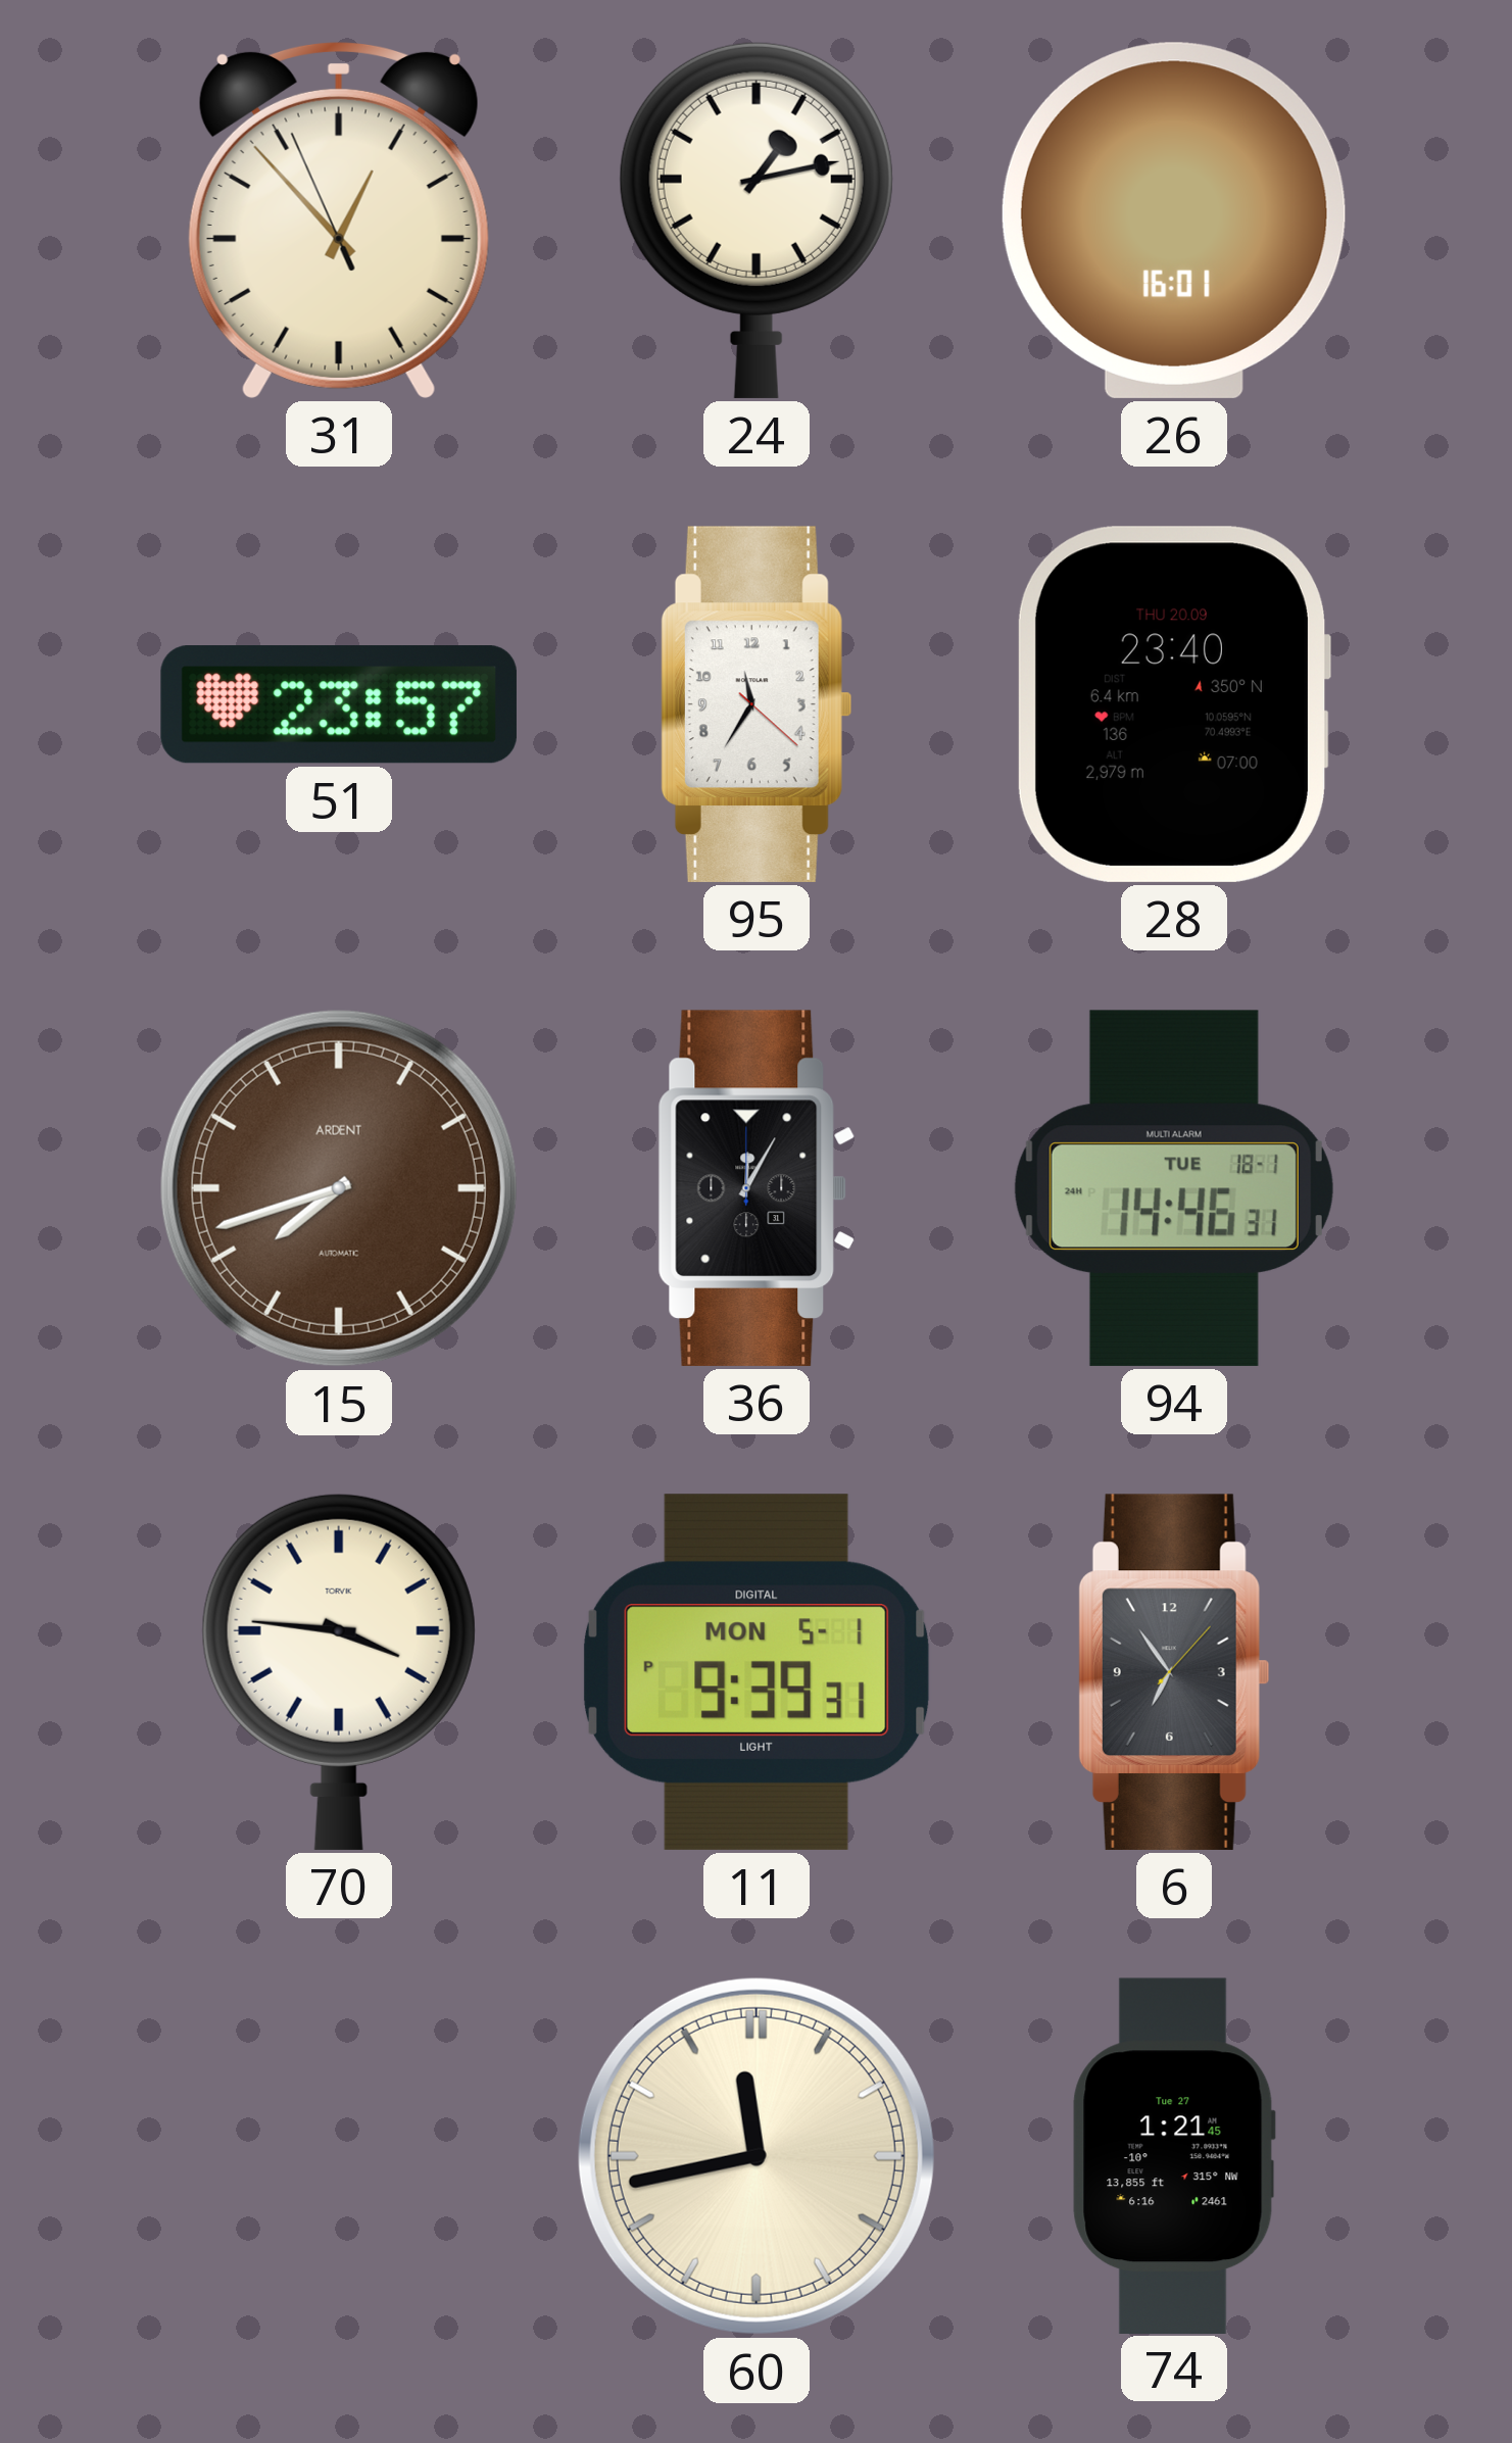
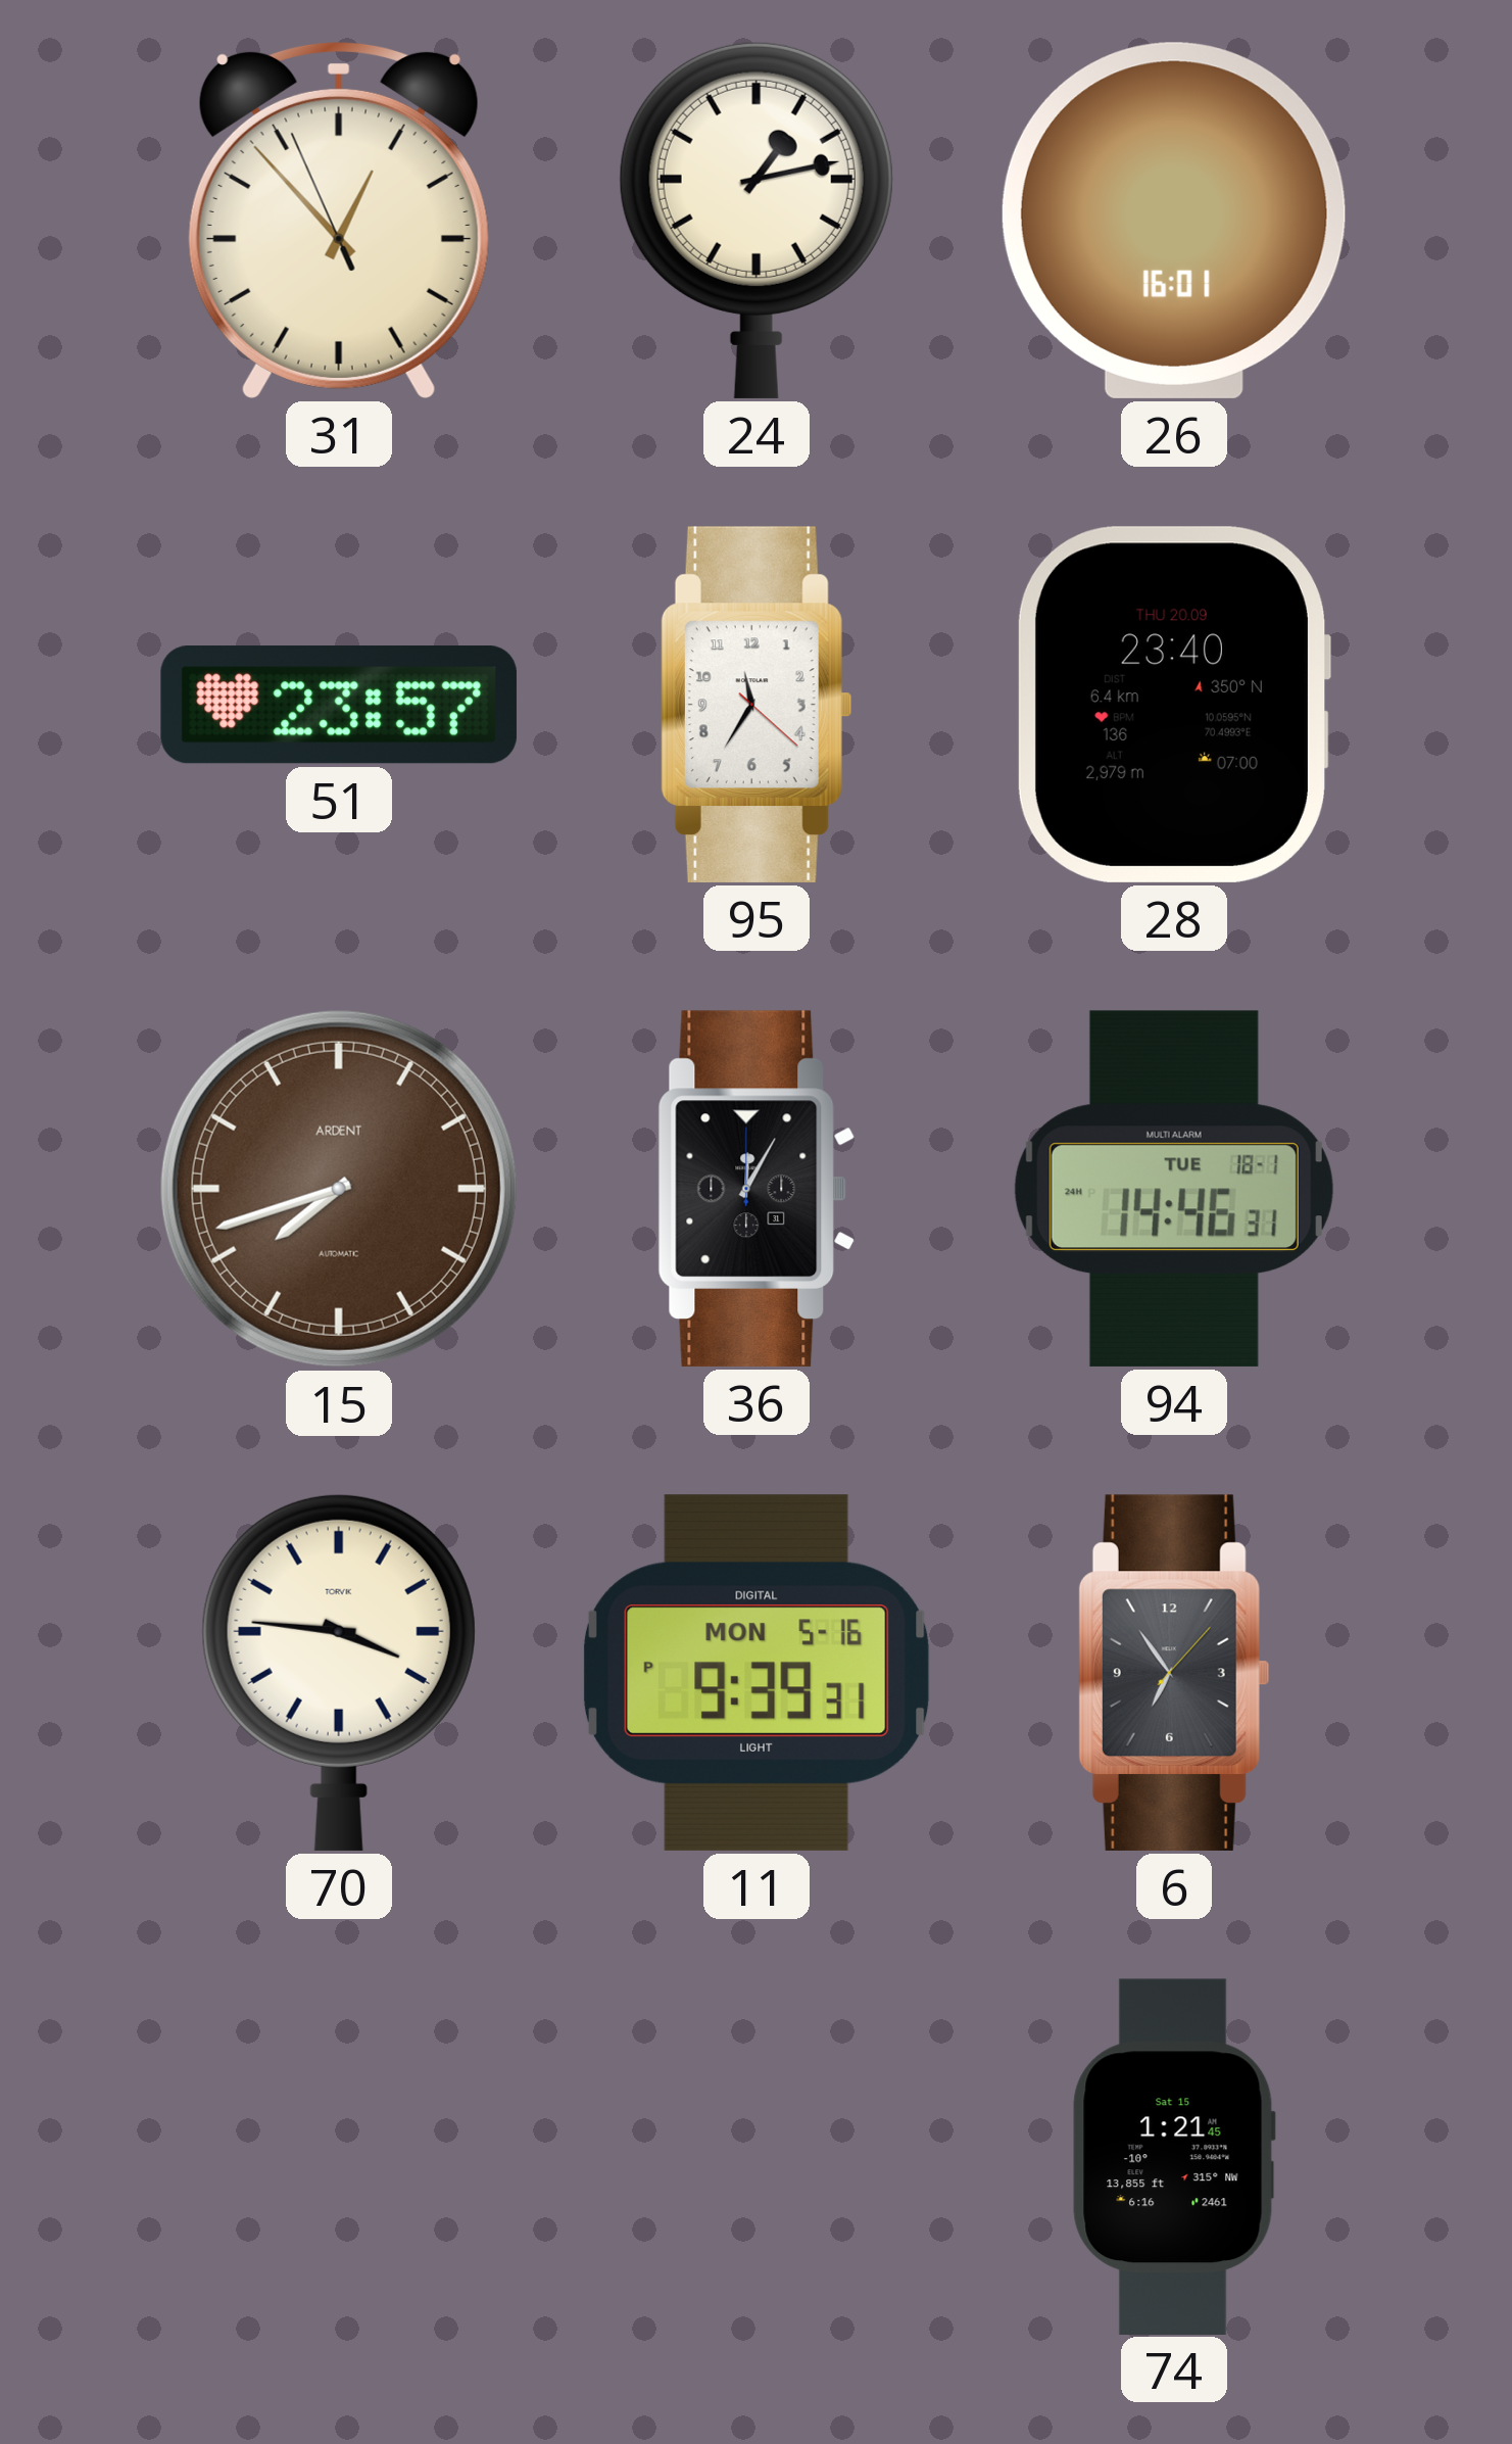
11 date: MON 5-1 -> MON 5-16 (757, 1673)
60: 11:43 -> none (757, 2156)
74 date: Tue 27 -> Sat 15 (1174, 2156)
